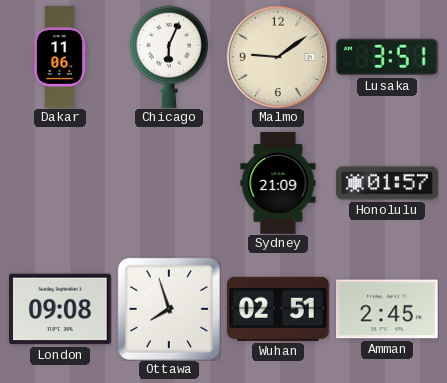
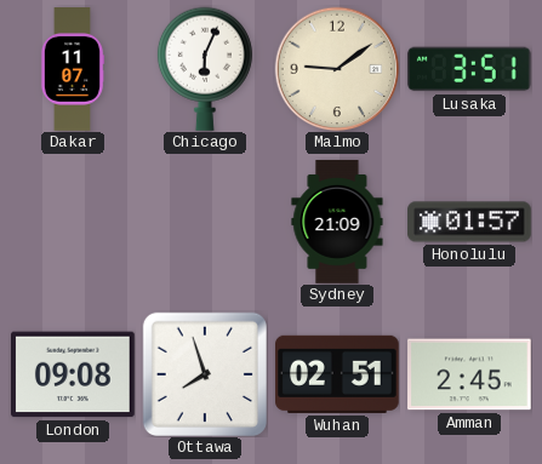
Dakar: 11:06 -> 11:07 (73, 69)
